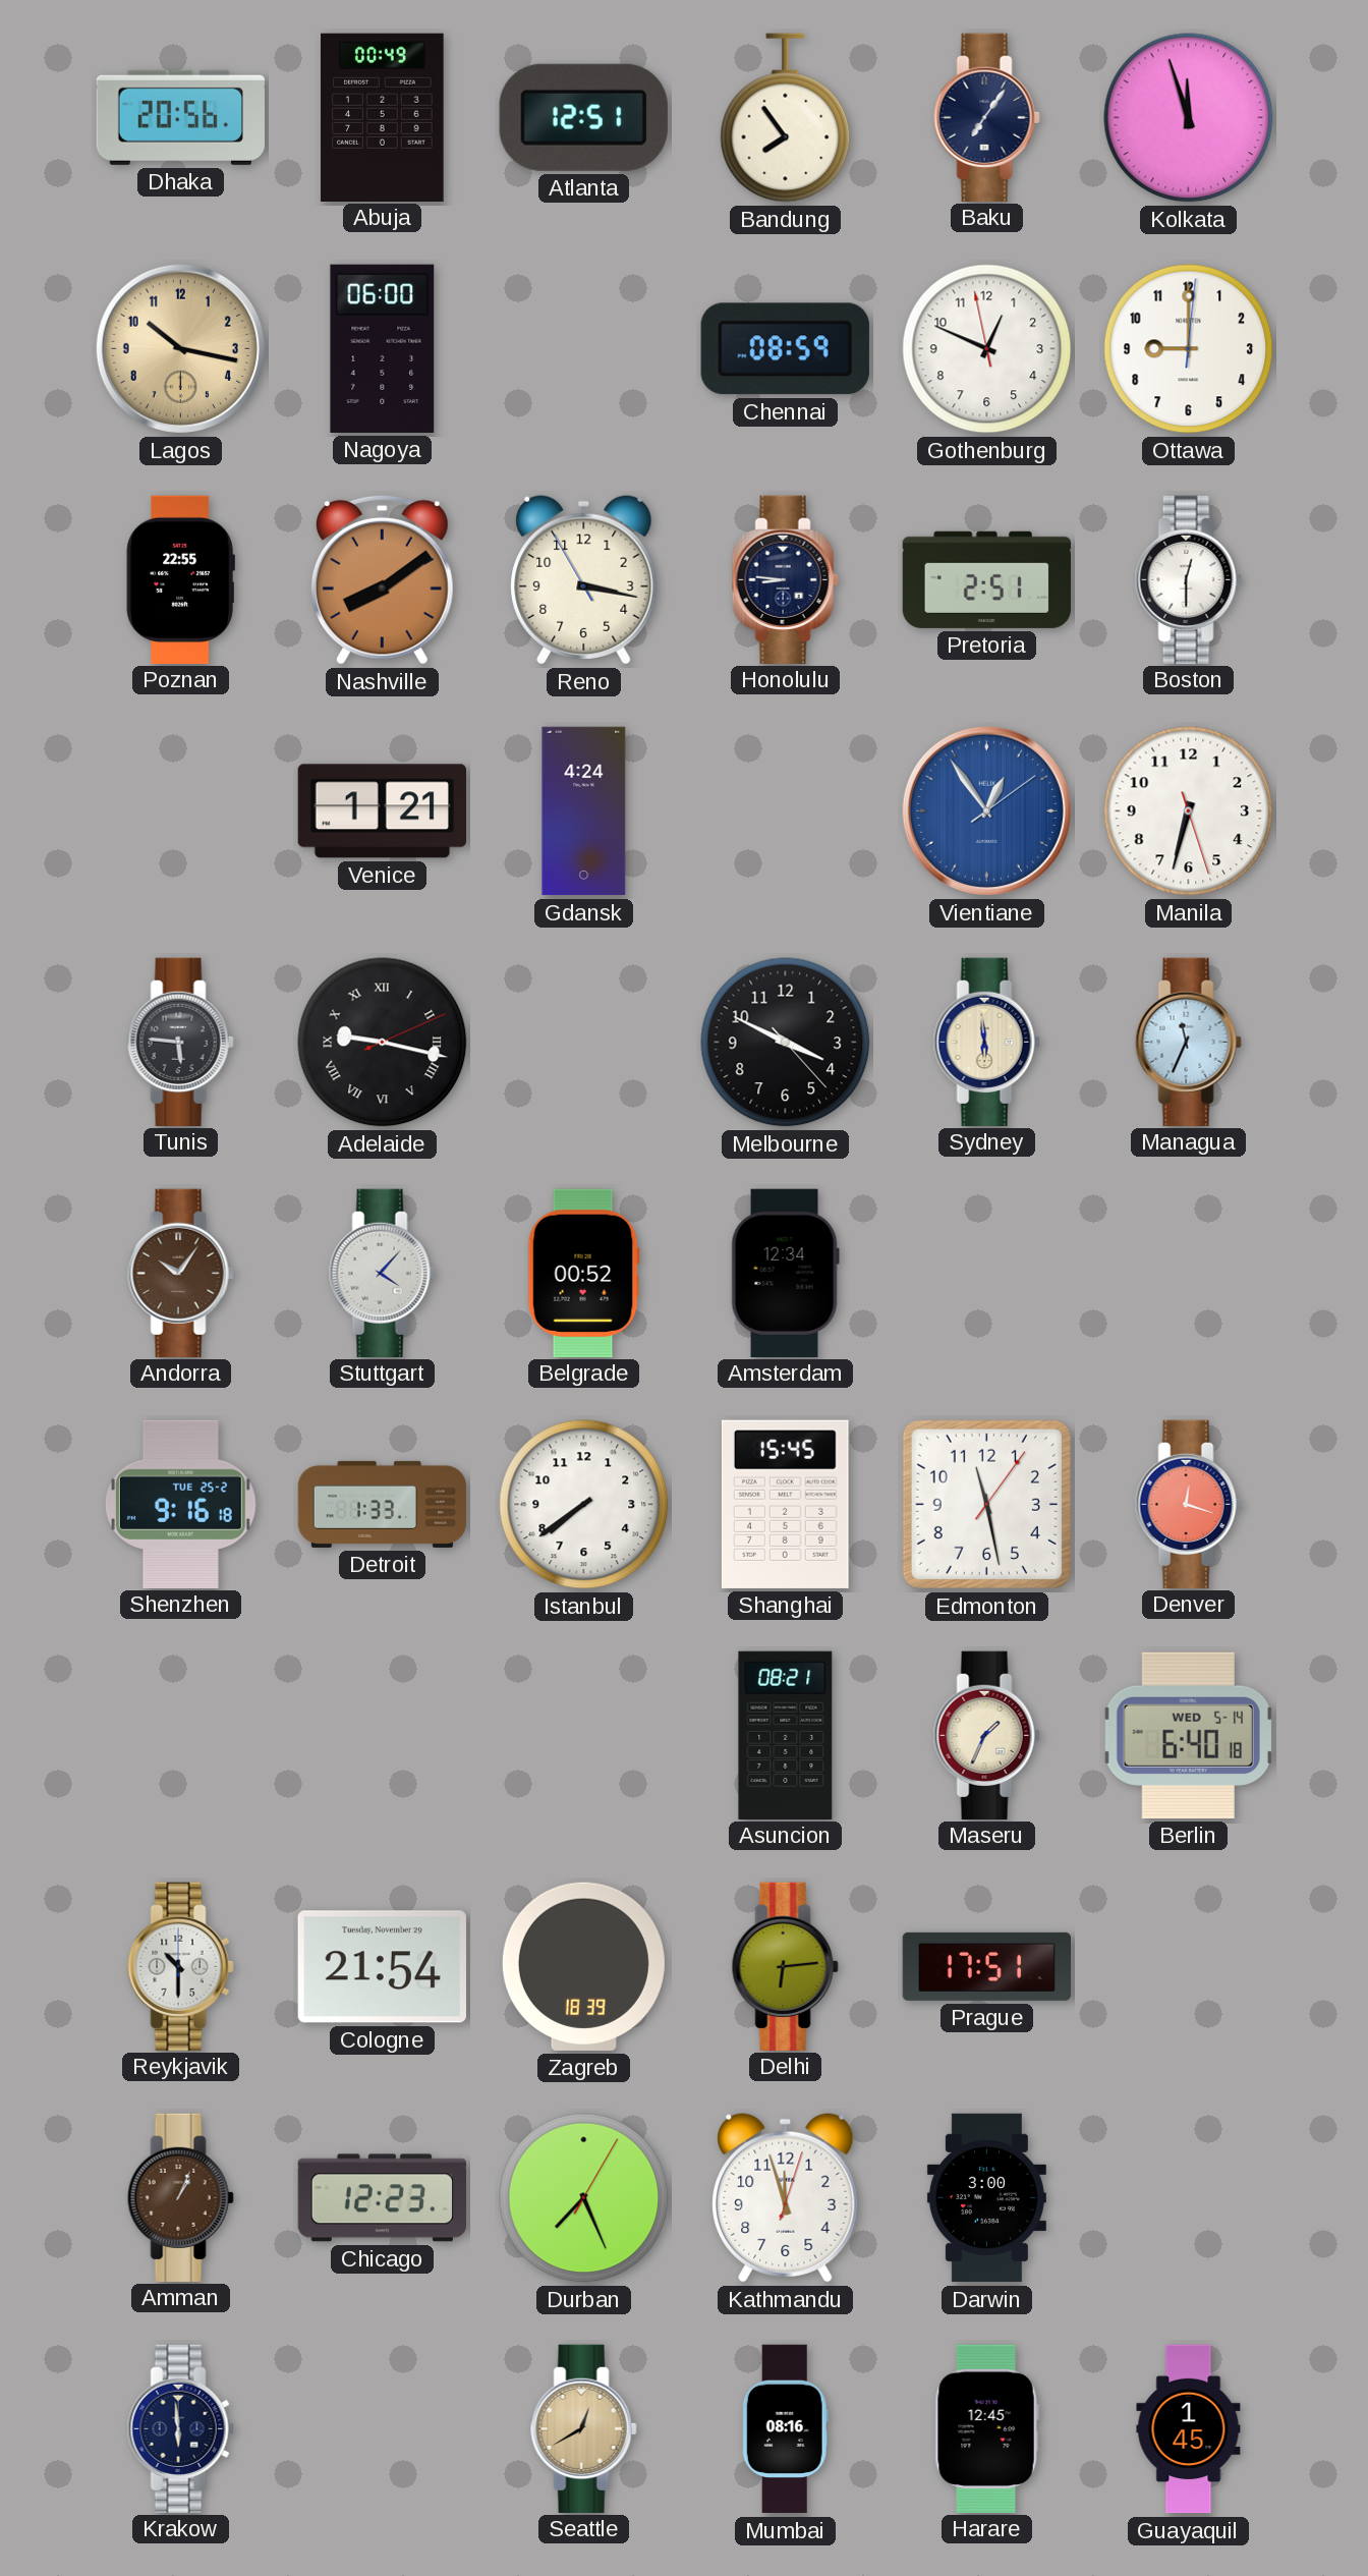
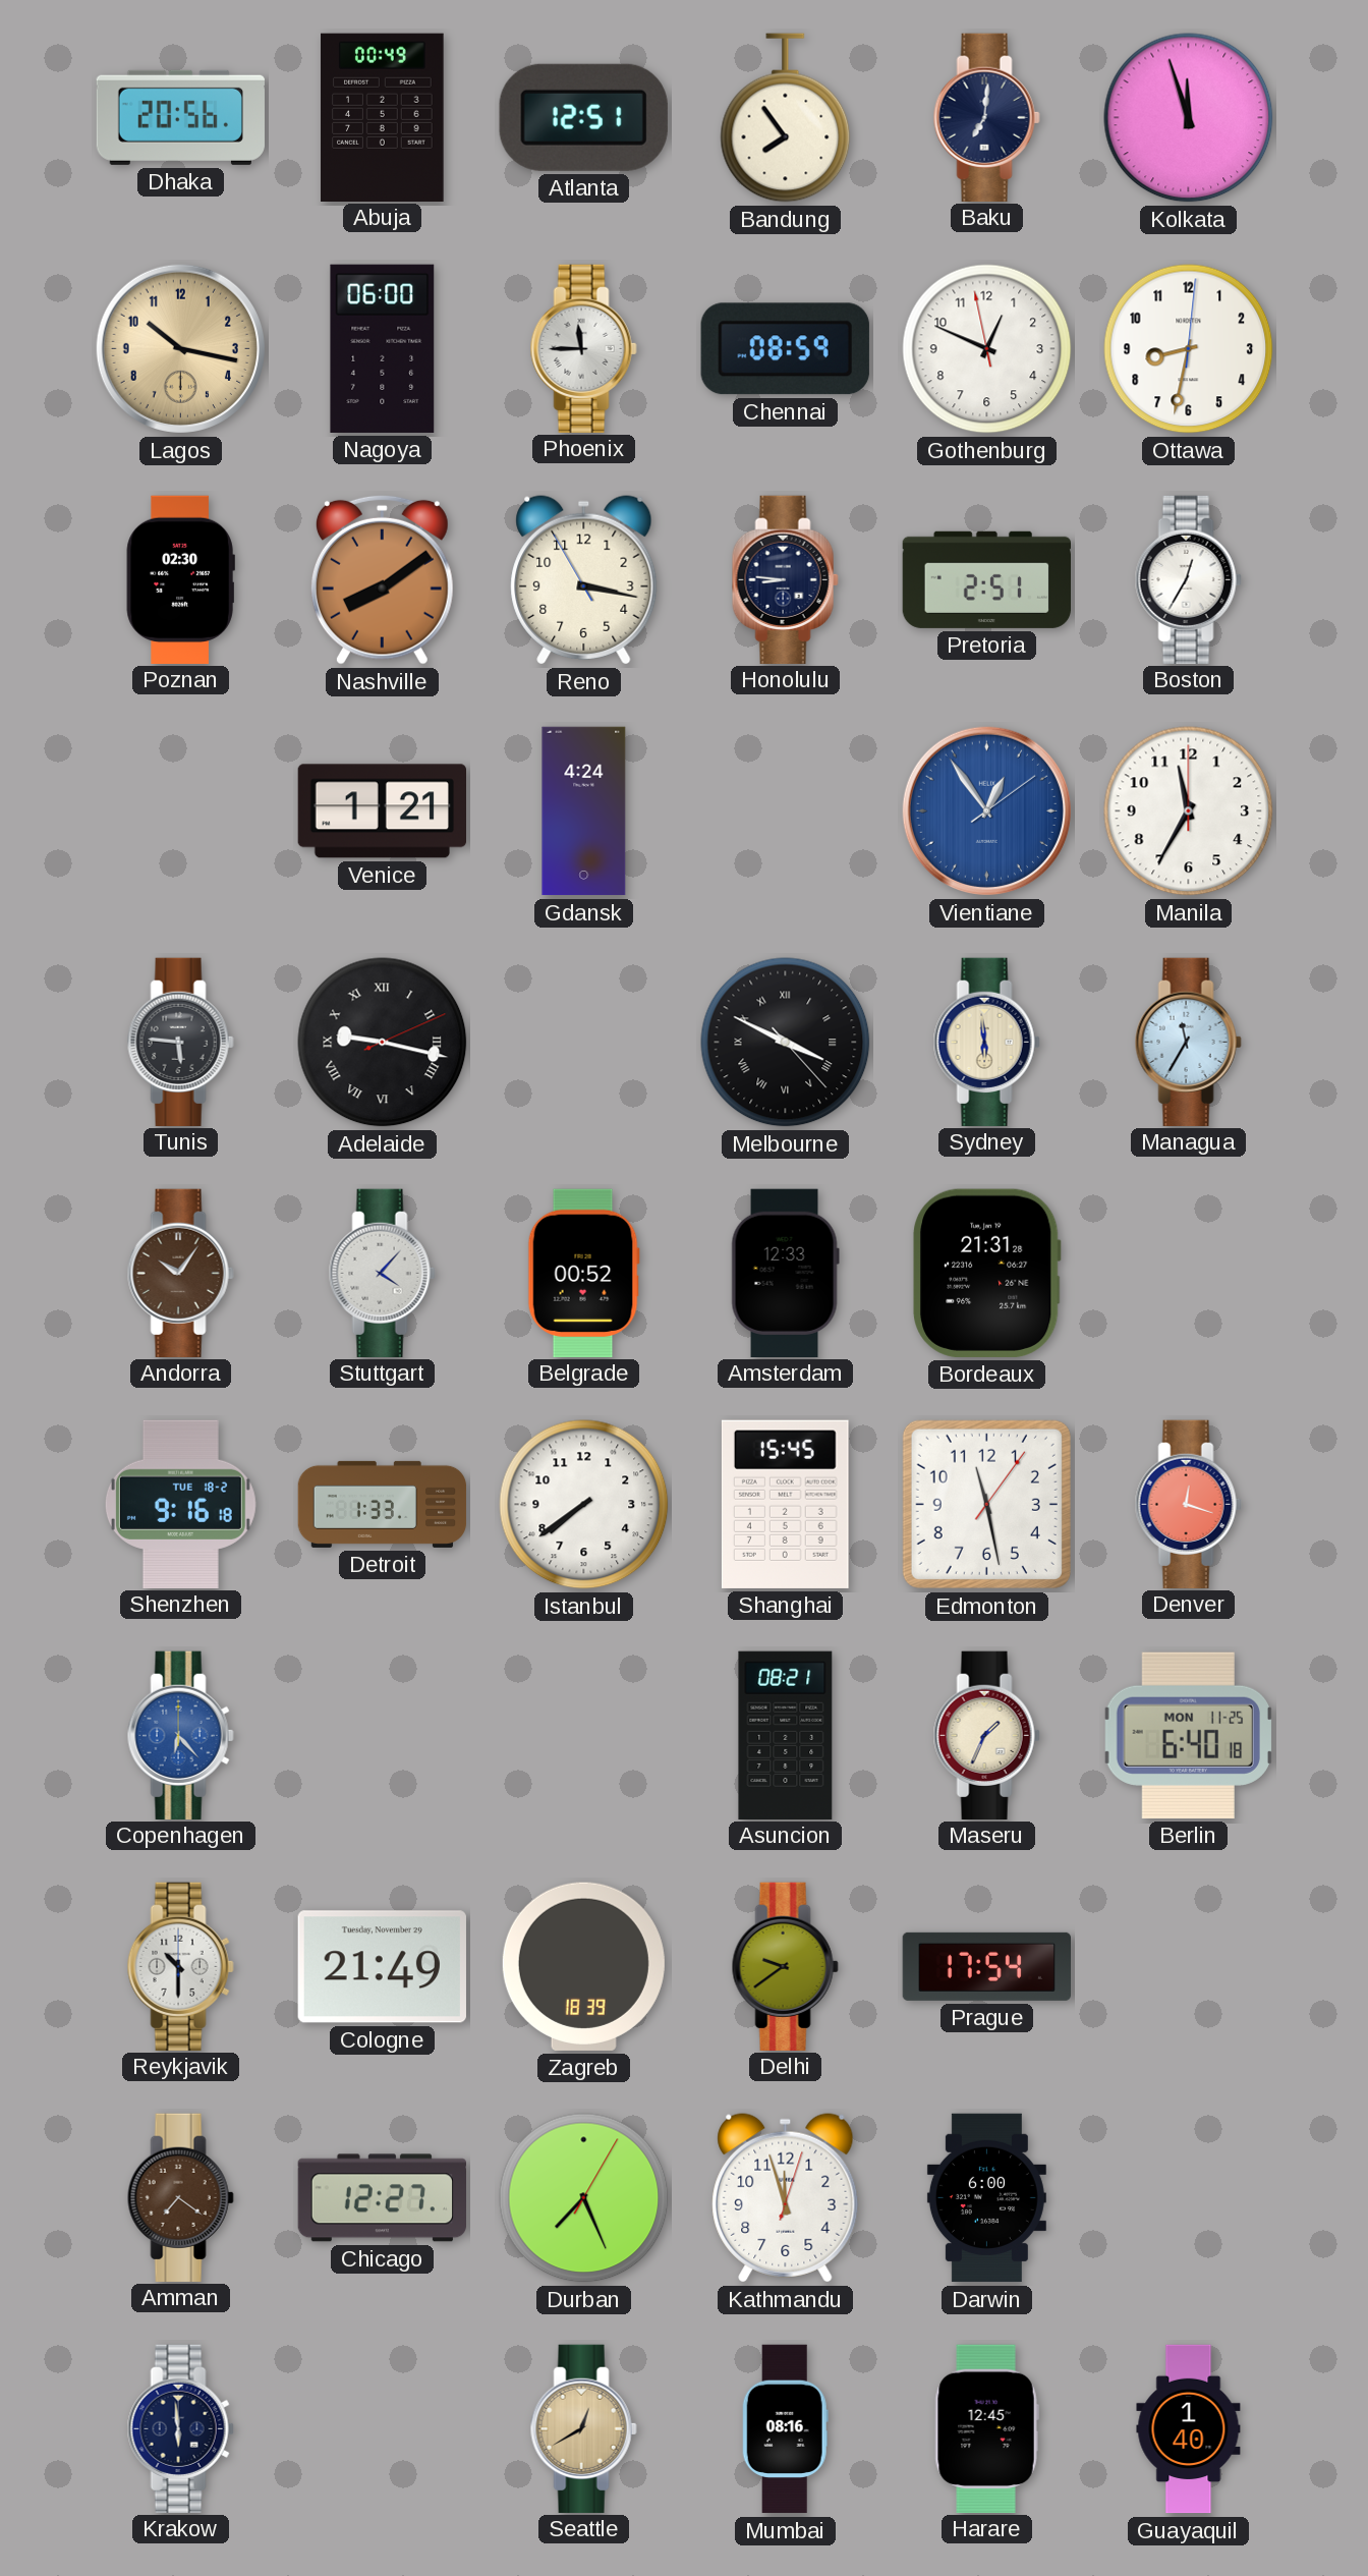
Baku: 7:06 -> 7:01 (986, 117)
Phoenix: none -> 11:45 (583, 348)
Ottawa: 9:00 -> 8:32 (1189, 349)
Poznan: 22:55 -> 02:30 (180, 579)
Boston: 12:30 -> 12:35 (1188, 579)
Manila: 6:32 -> 11:35 (1189, 811)
Melbourne numerals: Arabic -> Roman (786, 1043)
Managua: 11:34 -> 11:35 (1188, 1042)
Amsterdam: 12:34 -> 12:33 (785, 1273)
Bordeaux: none -> 21:31 (986, 1273)
Shenzhen date: TUE 25-2 -> TUE 18-2 (180, 1504)
Copenhagen: none -> 6:23 (180, 1735)
Berlin date: WED 5-14 -> MON 11-25 (1188, 1735)
Cologne: 21:54 -> 21:49 (382, 1967)
Delhi: 6:14 -> 9:39 (785, 1966)
Prague: 17:51 -> 17:54 (986, 1966)
Amman: 1:04 -> 7:21 (180, 2197)
Chicago: 12:23 -> 12:27 (382, 2198)
Darwin: 3:00 -> 6:00 (986, 2198)
Guayaquil: 1:45 -> 1:40 (1189, 2429)
